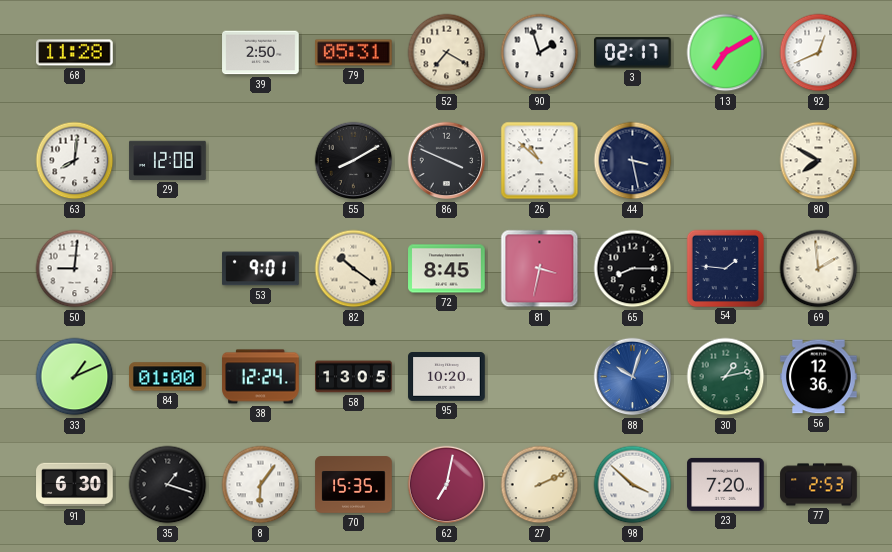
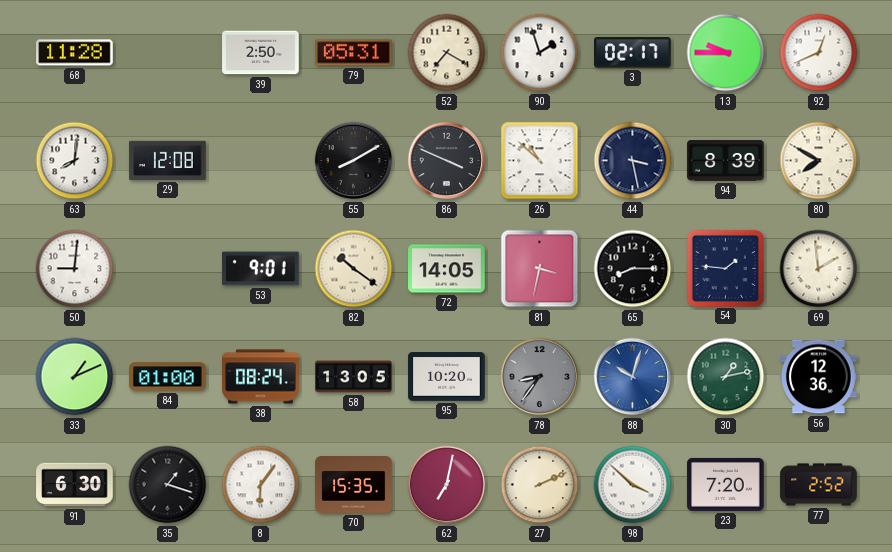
13: 7:10 -> 9:45 (726, 53)
94: none -> 8:39 (726, 161)
72: 8:45 -> 14:05 (447, 269)
38: 12:24 -> 08:24 (261, 377)
78: none -> 8:36 (540, 377)
77: 2:53 -> 2:52 (819, 485)
